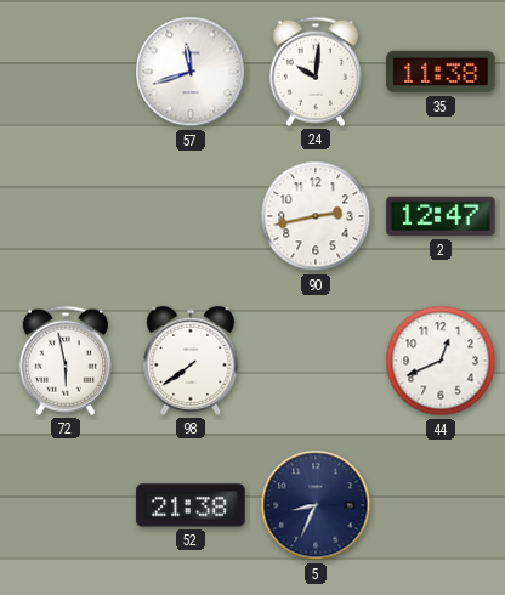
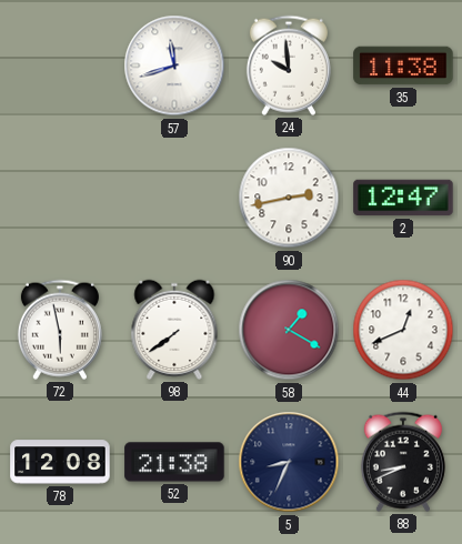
24: 10:01 -> 9:59 (289, 66)
58: none -> 1:20 (289, 330)
78: none -> 12:08 (60, 462)
88: none -> 8:41 (403, 462)
